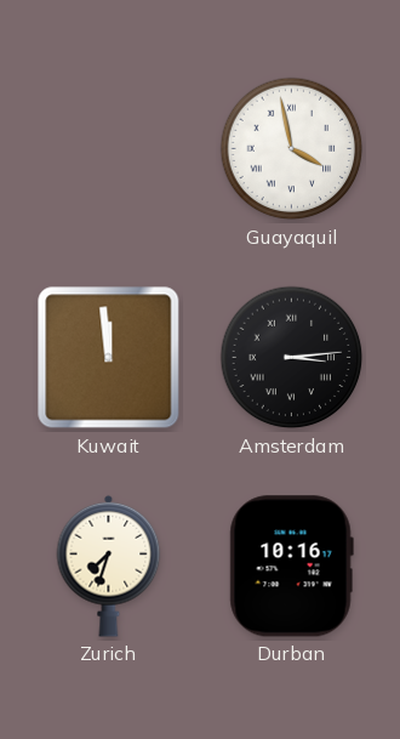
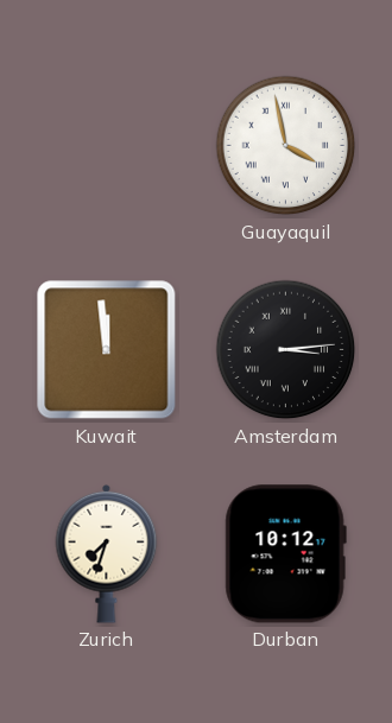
Durban: 10:16 -> 10:12 (285, 554)
